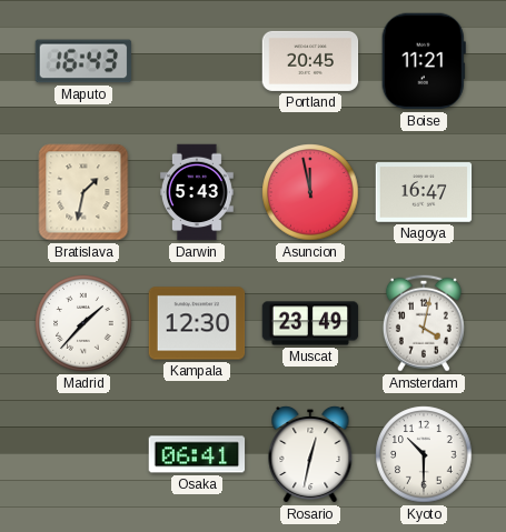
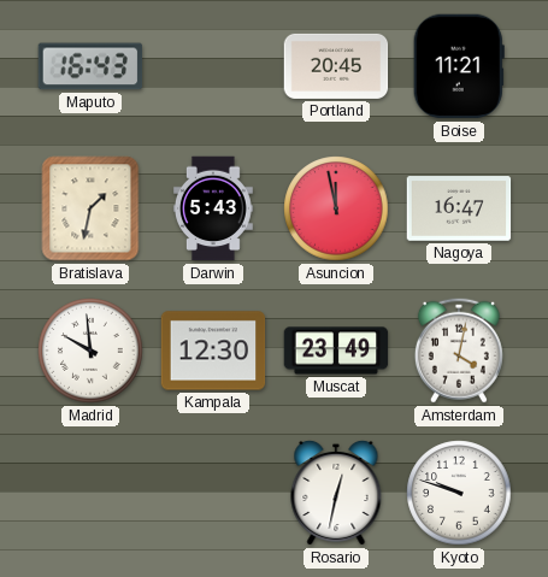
Madrid: 1:37 -> 9:59 (90, 351)
Osaka: 06:41 -> none (197, 454)
Kyoto: 10:30 -> 9:48 (459, 493)
